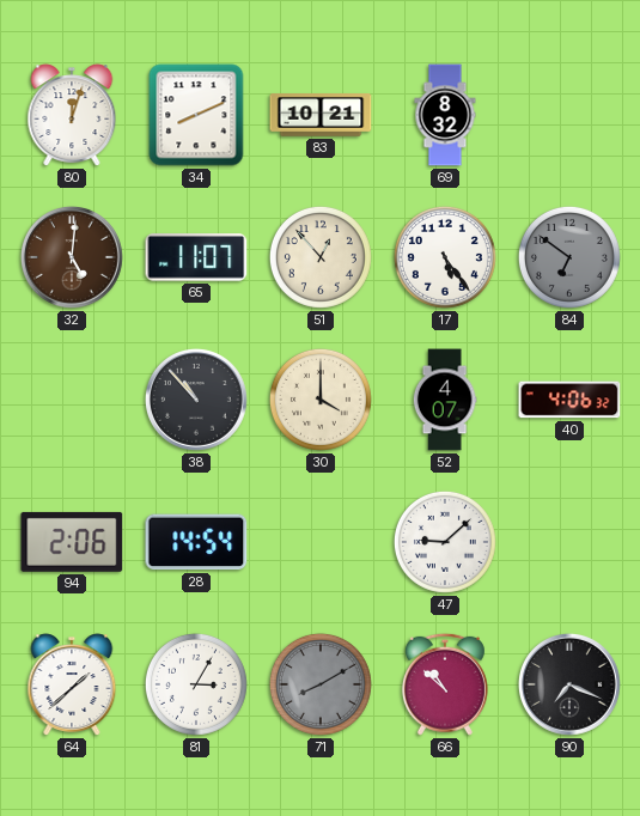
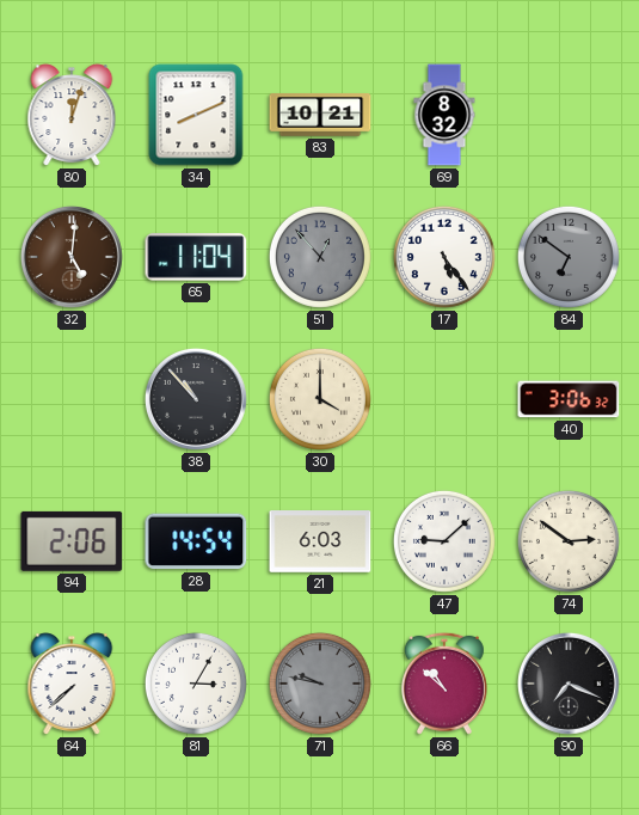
65: 11:07 -> 11:04 (196, 257)
51 dial: cream -> grey (320, 257)
52: 4:07 -> none (445, 400)
40: 4:06 -> 3:06 (569, 399)
21: none -> 6:03 (320, 541)
74: none -> 2:51 (569, 541)
64: 1:38 -> 7:38 (72, 684)
71: 8:10 -> 9:47 (320, 684)
